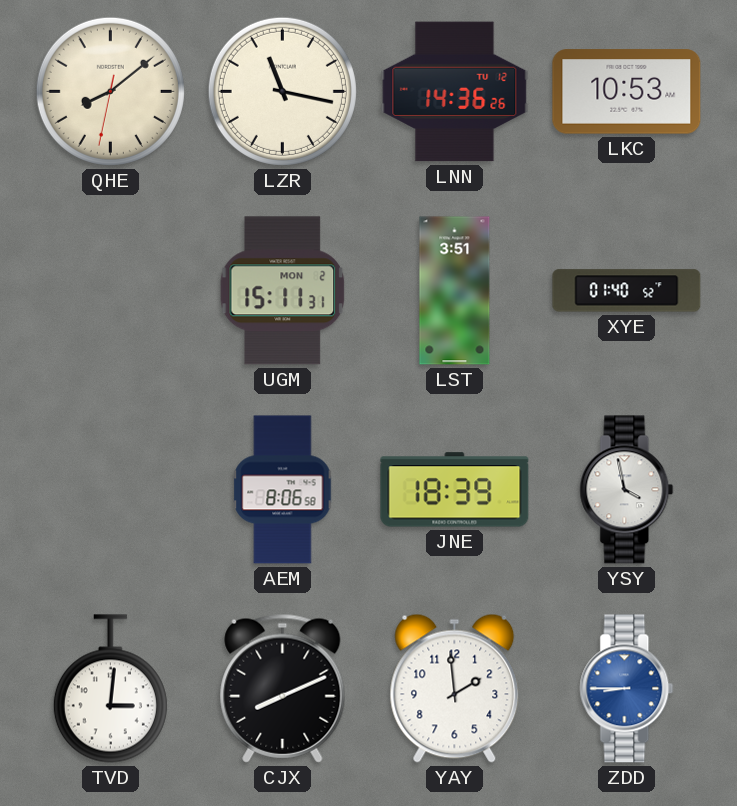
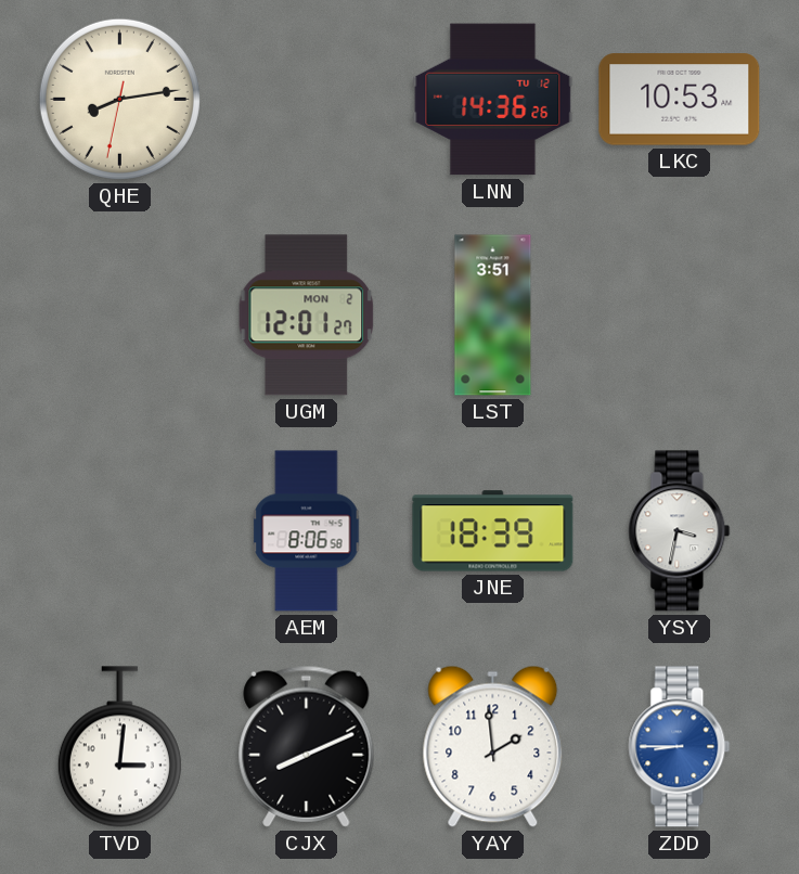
QHE: 8:08 -> 8:13 (119, 99)
LZR: 11:17 -> none (282, 91)
UGM: 15:11 -> 12:01 (307, 316)
XYE: 01:40 -> none (627, 291)
YSY: 3:58 -> 3:32 (680, 531)
